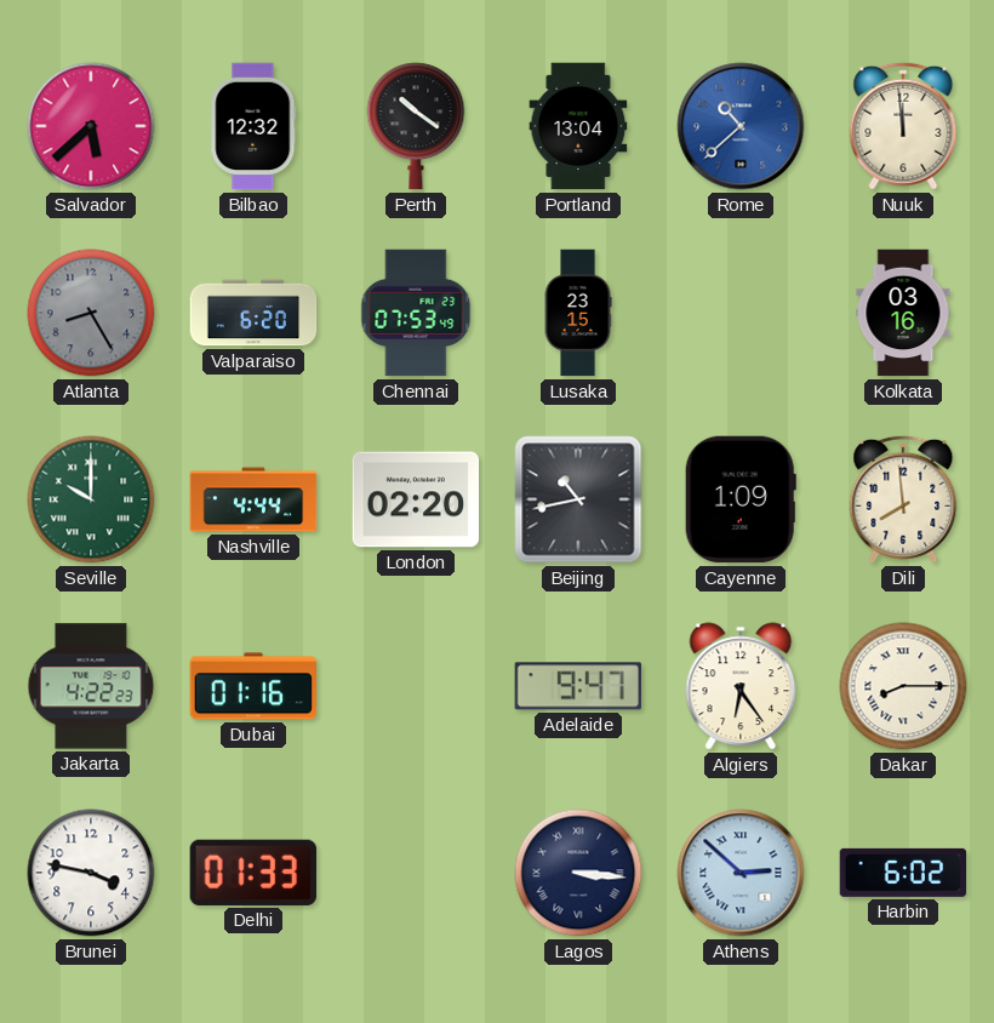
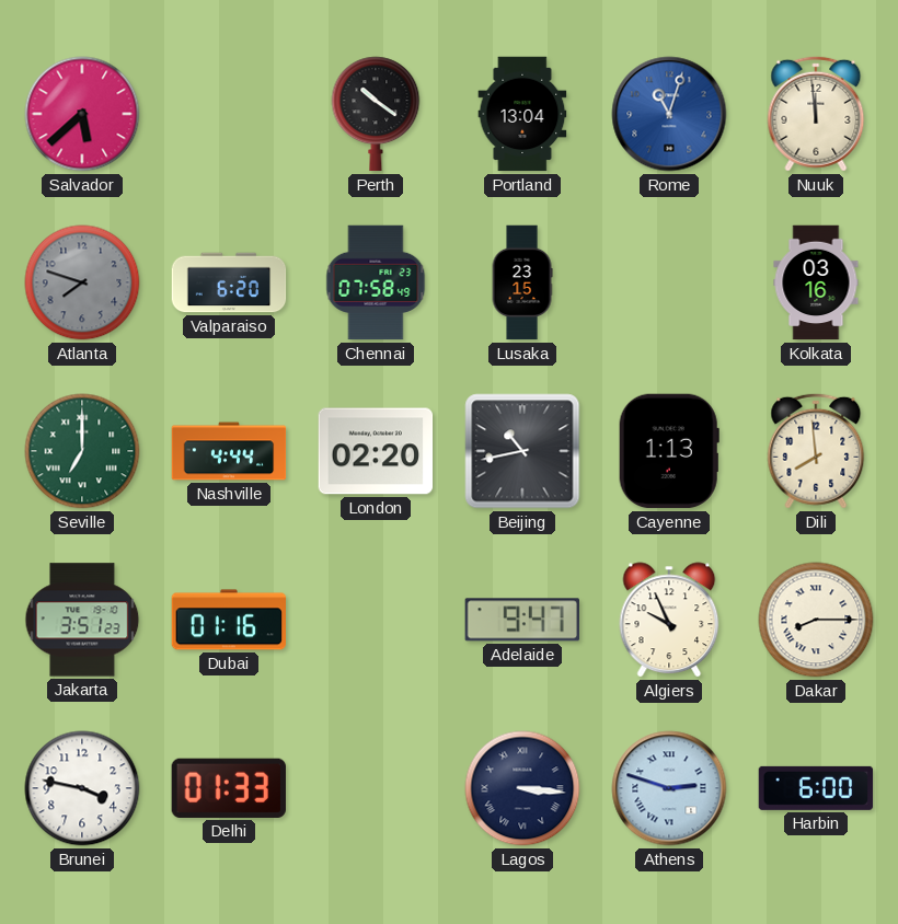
Bilbao: 12:32 -> none (253, 126)
Rome: 10:38 -> 11:03 (669, 114)
Atlanta: 8:25 -> 7:48 (82, 282)
Chennai: 07:53 -> 07:58 (376, 282)
Seville: 10:00 -> 7:00 (82, 451)
Cayenne: 1:09 -> 1:13 (669, 451)
Jakarta: 4:22 -> 3:51 (82, 620)
Algiers: 6:24 -> 9:56 (669, 620)
Athens: 2:52 -> 2:48 (669, 788)
Harbin: 6:02 -> 6:00 (816, 788)
